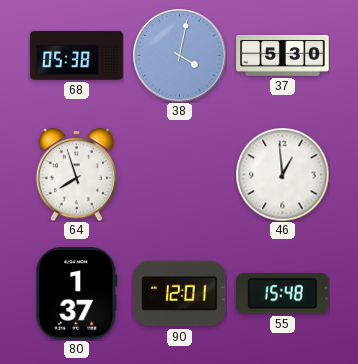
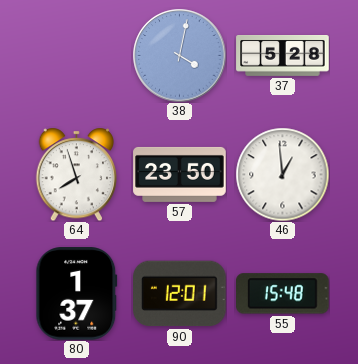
68: 05:38 -> none (77, 56)
37: 5:30 -> 5:28 (283, 56)
57: none -> 23:50 (180, 174)
